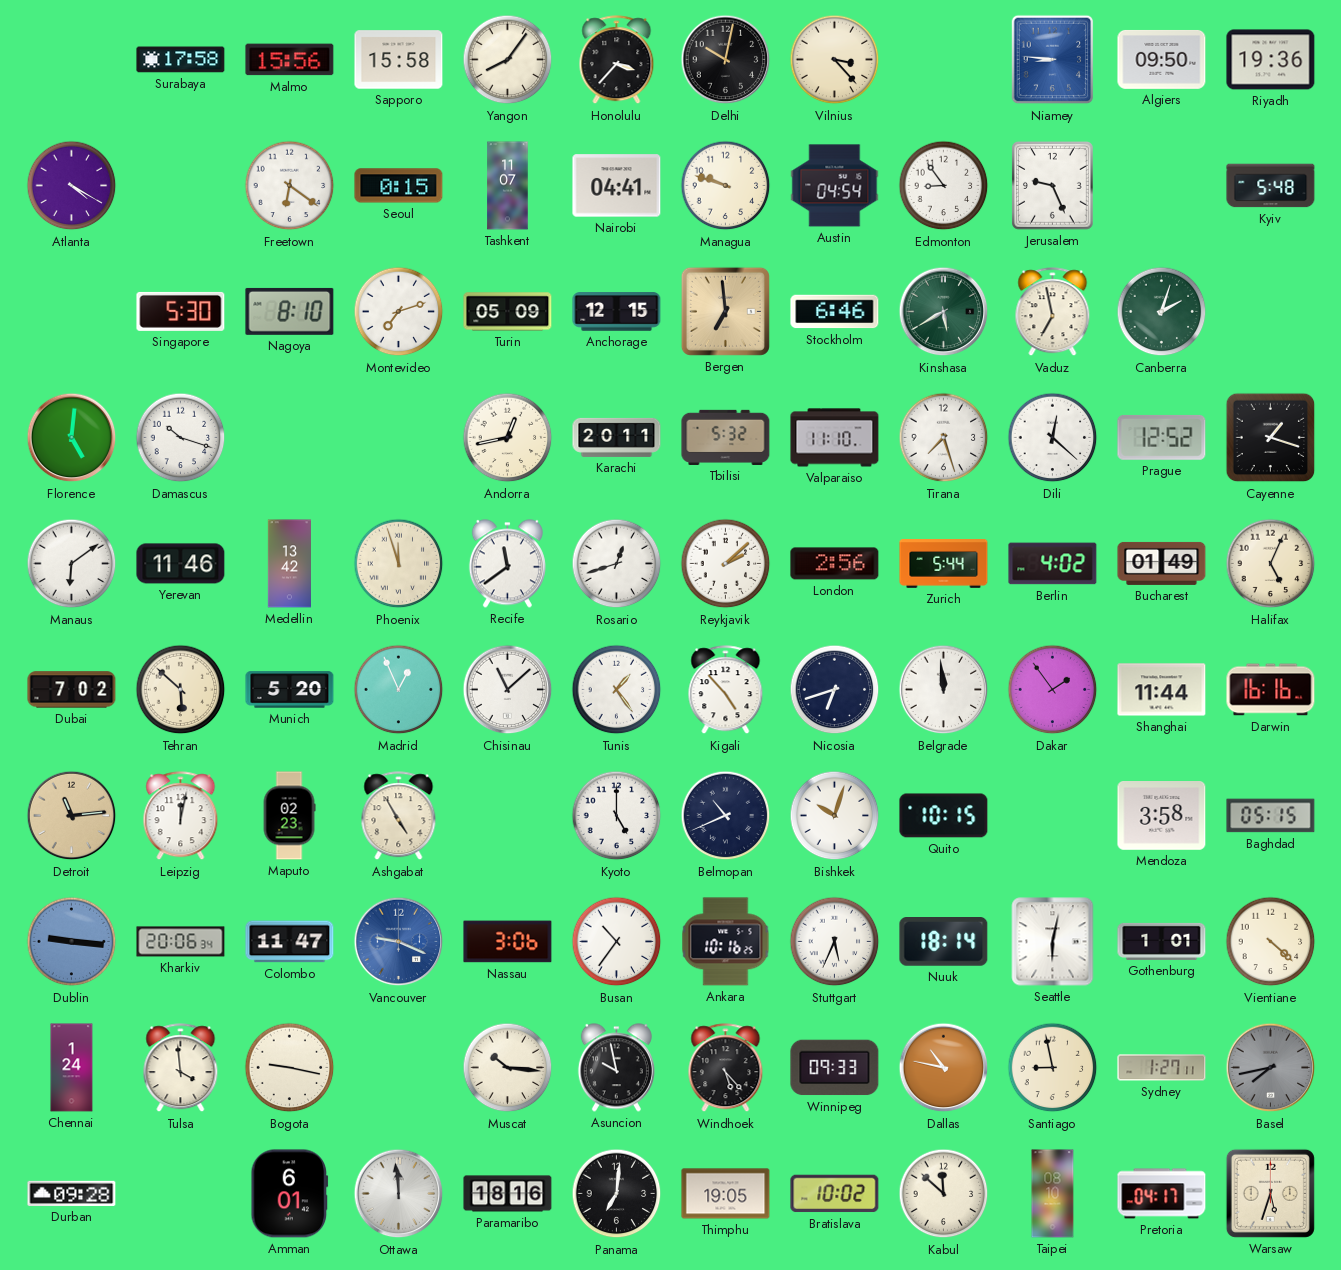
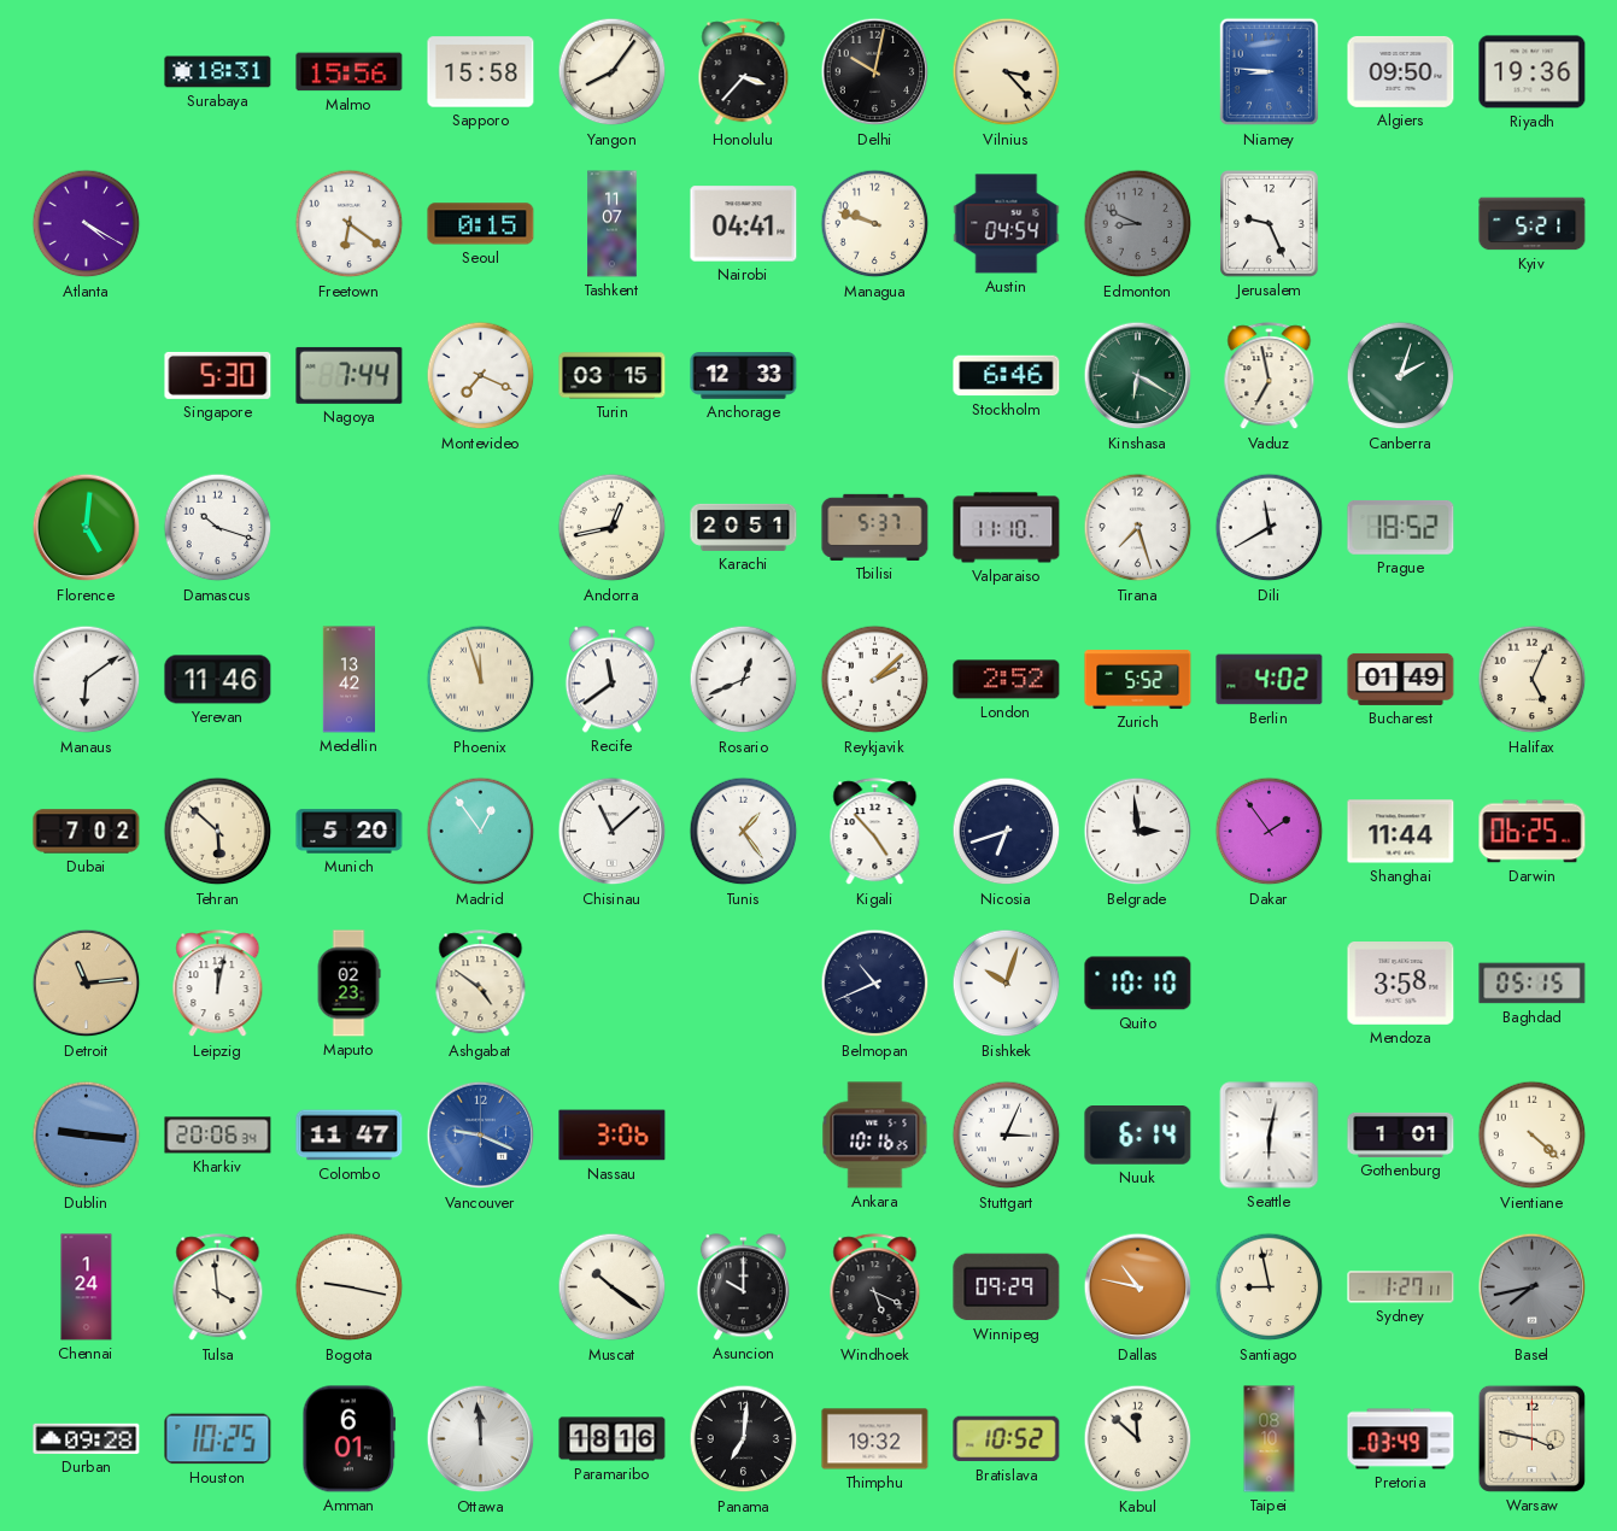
Surabaya: 17:58 -> 18:31 (218, 72)
Edmonton: 8:54 -> 8:49 (1138, 224)
Edmonton dial: white -> grey (1138, 224)
Kyiv: 5:48 -> 5:21 (1533, 224)
Nagoya: 8:10 -> 7:44 (350, 375)
Montevideo: 7:12 -> 7:19 (481, 376)
Turin: 05:09 -> 03:15 (613, 376)
Anchorage: 12:15 -> 12:33 (744, 376)
Bergen: 6:59 -> none (725, 311)
Kinshasa: 5:40 -> 6:20 (1138, 376)
Karachi: 20:11 -> 20:51 (744, 527)
Tbilisi: 5:32 -> 5:37 (875, 527)
Dili: 12:22 -> 11:40 (1270, 528)
Prague: 12:52 -> 18:52 (1401, 527)
Cayenne: 1:18 -> none (1271, 438)
Rosario: 12:42 -> 12:41 (744, 680)
London: 2:56 -> 2:52 (1007, 680)
Zurich: 5:44 -> 5:52 (1138, 680)
Madrid: 12:56 -> 12:54 (481, 832)
Belgrade: 11:59 -> 2:59 (1138, 832)
Darwin: 16:16 -> 06:25 (1533, 832)
Ashgabat: 4:55 -> 4:51 (481, 984)
Kyoto: 5:00 -> none (617, 816)
Quito: 10:15 -> 10:10 (1138, 984)
Busan: 10:36 -> none (617, 942)
Stuttgart: 5:34 -> 3:04 (1007, 1136)
Nuuk: 18:14 -> 6:14 (1138, 1136)
Muscat: 10:16 -> 10:21 (613, 1287)
Asuncion: 9:58 -> 10:00 (743, 1287)
Windhoek: 5:23 -> 5:19 (875, 1287)
Winnipeg: 09:33 -> 09:29 (1007, 1287)
Houston: none -> 10:25 (218, 1439)
Thimphu: 19:05 -> 19:32 (875, 1439)
Bratislava: 10:02 -> 10:52 (1007, 1439)
Pretoria: 04:17 -> 03:49 (1401, 1439)
Warsaw: 5:33 -> 3:47 (1531, 1438)
